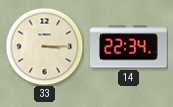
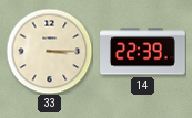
14: 22:34 -> 22:39 (143, 52)
